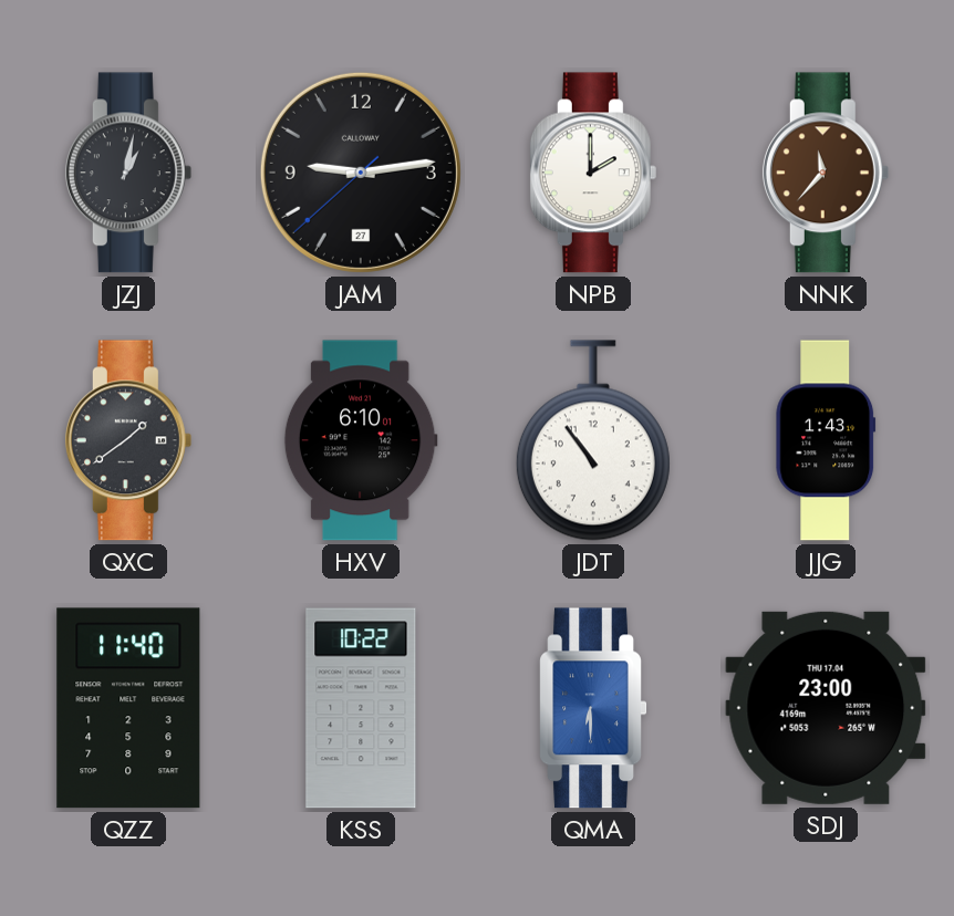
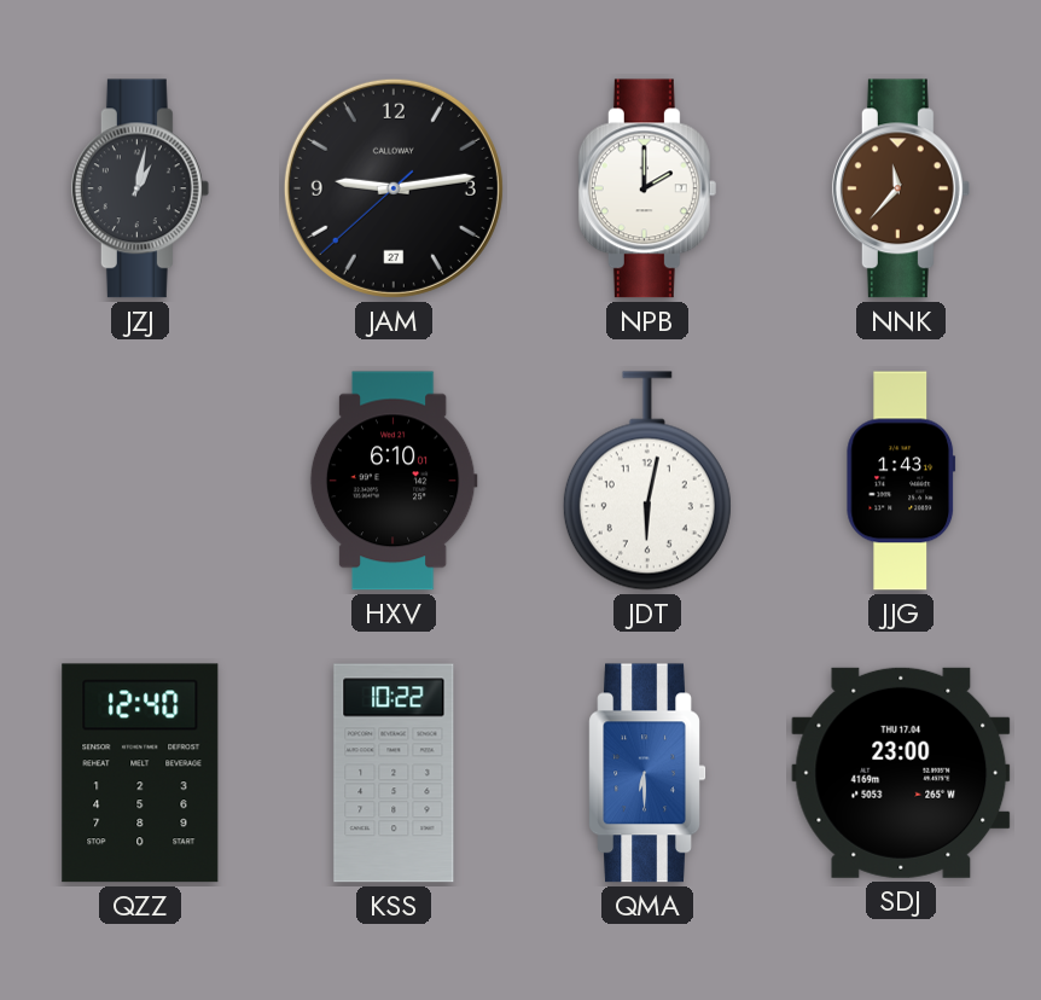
QXC: 1:39 -> none (128, 440)
JDT: 10:54 -> 6:02 (647, 481)
QZZ: 11:40 -> 12:40 (140, 773)
